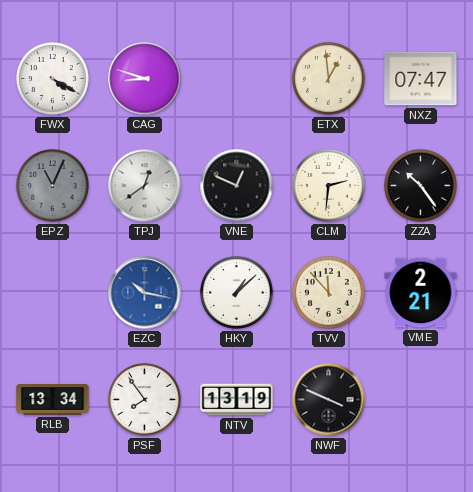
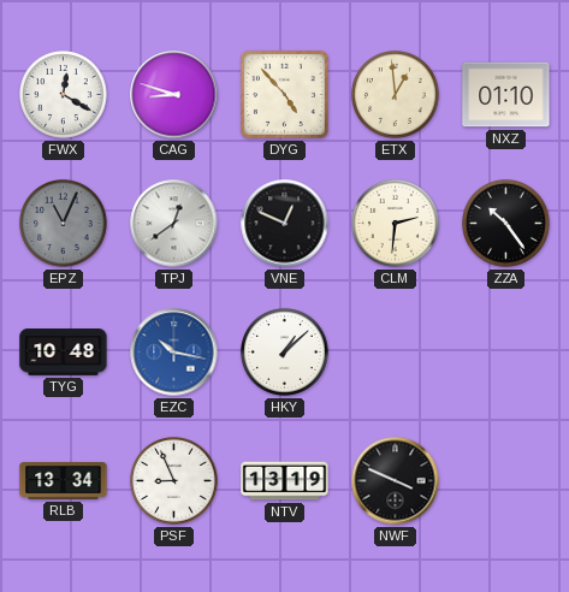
FWX: 4:20 -> 12:20 (64, 95)
DYG: none -> 4:53 (284, 94)
NXZ: 07:47 -> 01:10 (506, 95)
TYG: none -> 10:48 (64, 353)
TVV: 11:53 -> none (329, 293)
VME: 2:21 -> none (421, 293)
PSF: 7:54 -> 8:56 (174, 481)
